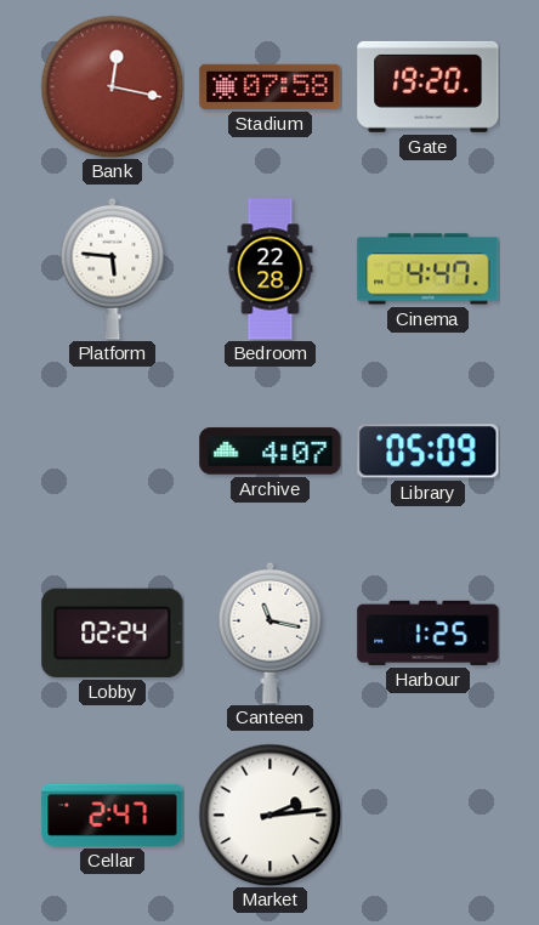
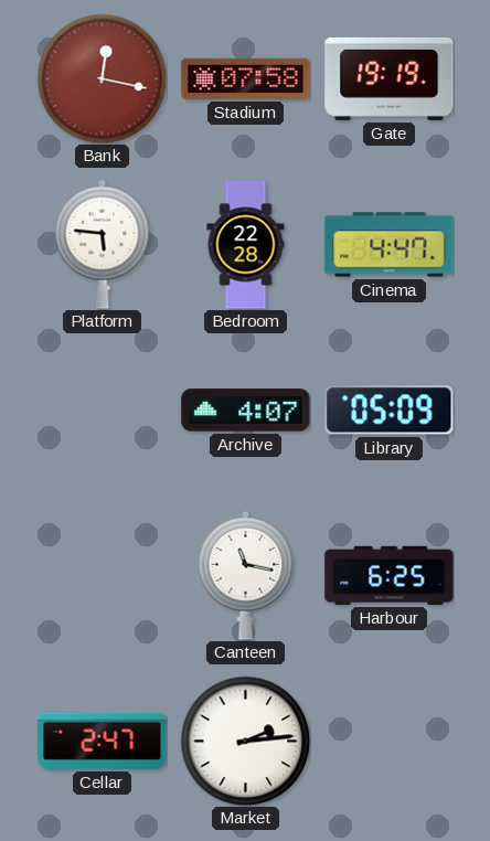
Gate: 19:20 -> 19:19 (390, 78)
Lobby: 02:24 -> none (113, 632)
Harbour: 1:25 -> 6:25 (390, 575)
